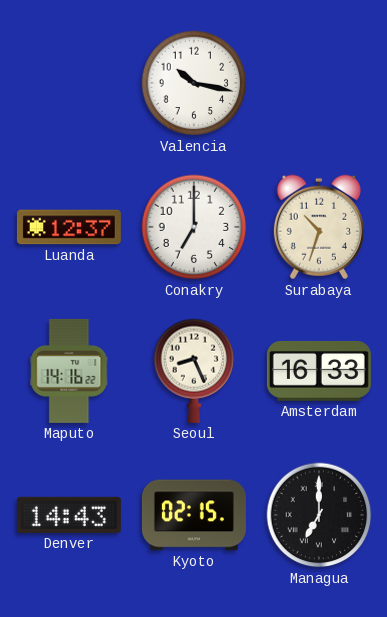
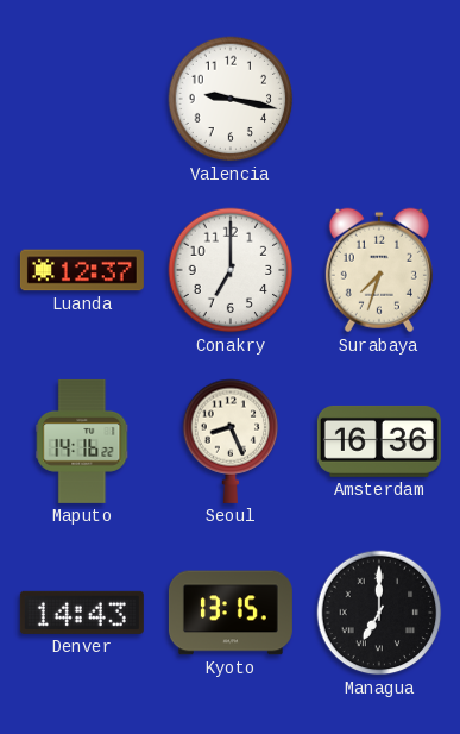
Valencia: 10:17 -> 9:17 (231, 99)
Surabaya: 10:33 -> 7:33 (379, 270)
Amsterdam: 16:33 -> 16:36 (379, 441)
Kyoto: 02:15 -> 13:15 (231, 613)
